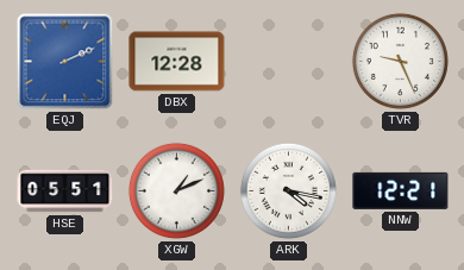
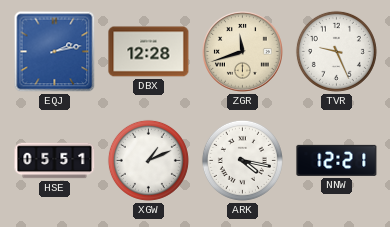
EQJ: 2:11 -> 2:13 (55, 52)
ZGR: none -> 11:42 (243, 52)
